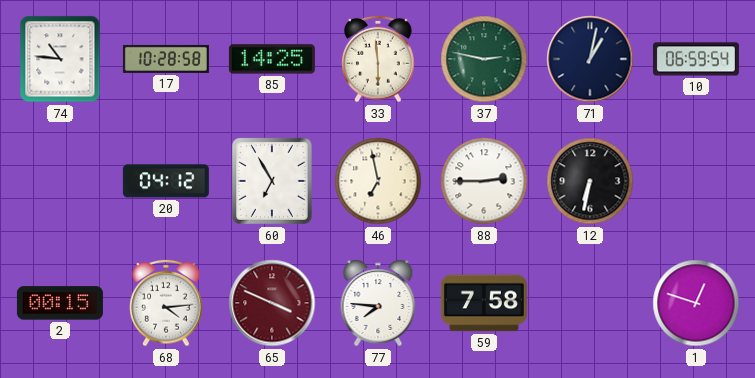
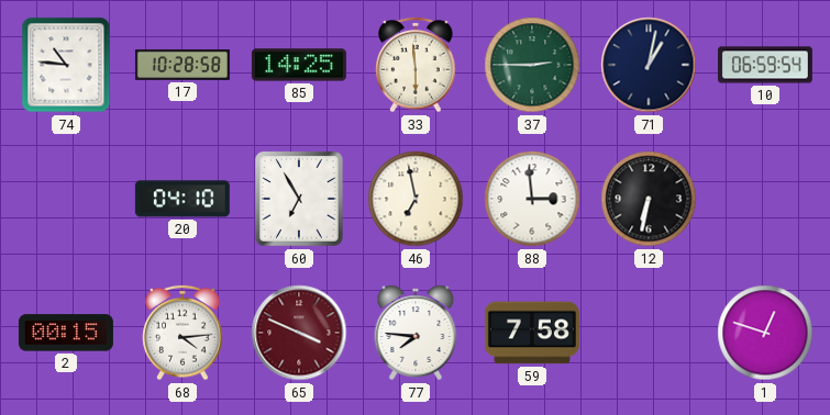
37: 2:47 -> 2:45 (532, 65)
20: 04:12 -> 04:10 (182, 199)
88: 2:45 -> 2:59 (532, 199)
